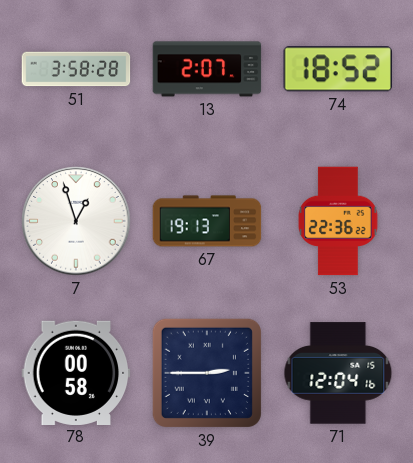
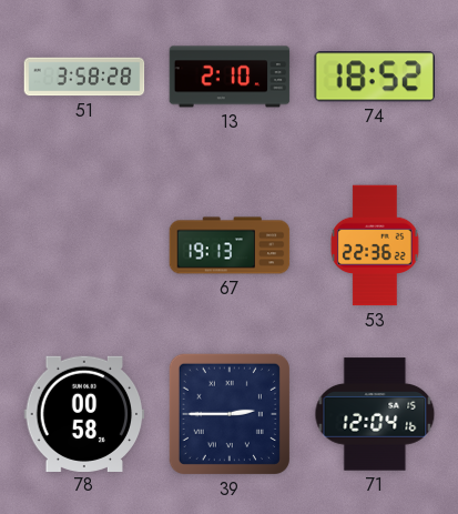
13: 2:07 -> 2:10 (230, 77)
7: 12:57 -> none (76, 221)
